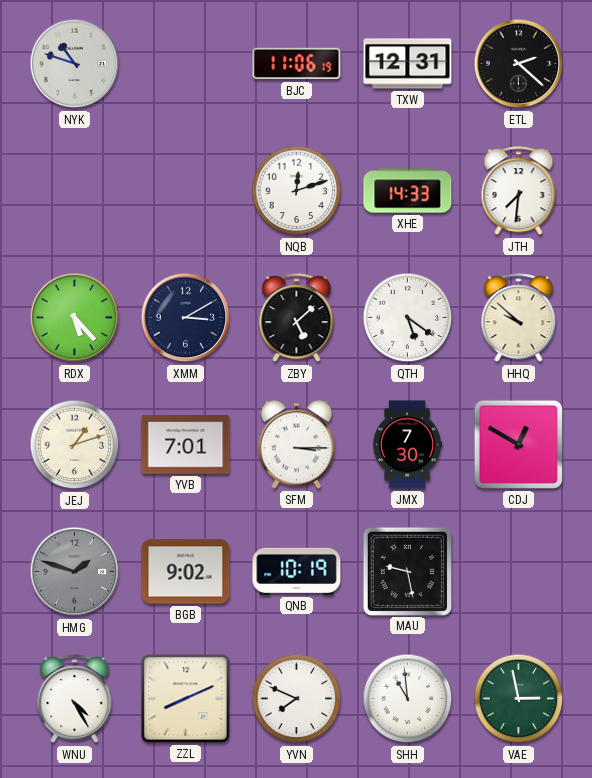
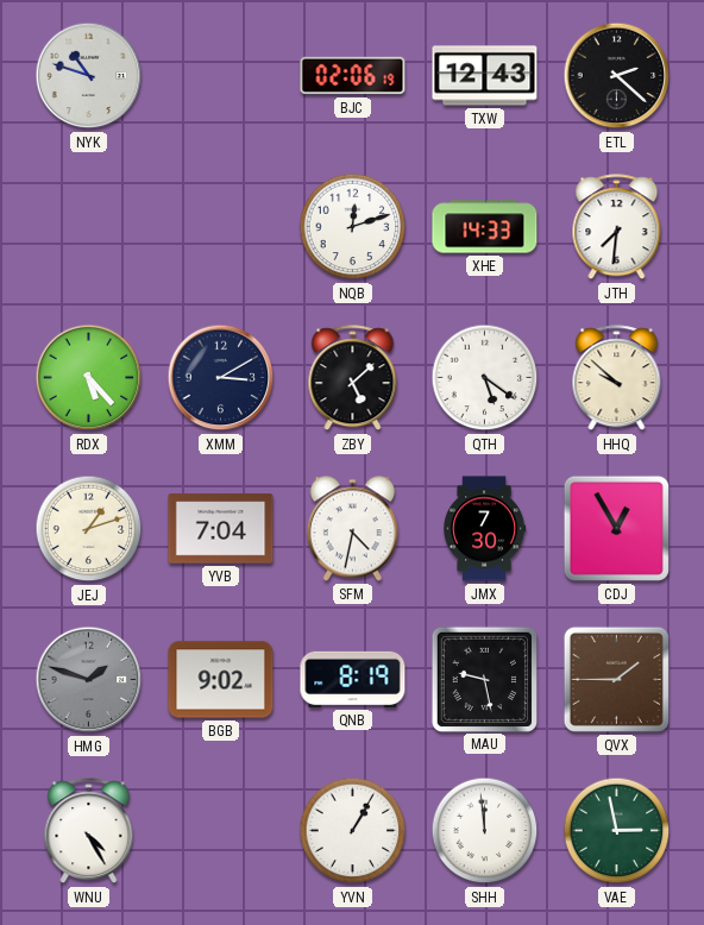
BJC: 11:06 -> 02:06 (353, 76)
TXW: 12:31 -> 12:43 (485, 76)
YVB: 7:01 -> 7:04 (221, 529)
SFM: 3:15 -> 4:32 (352, 529)
CDJ: 12:50 -> 12:55 (616, 528)
QNB: 10:19 -> 8:19 (353, 679)
QVX: none -> 1:45 (616, 679)
ZZL: 8:11 -> none (186, 699)
YVN: 7:49 -> 1:05 (353, 831)
SHH: 10:59 -> 11:59 (485, 831)
